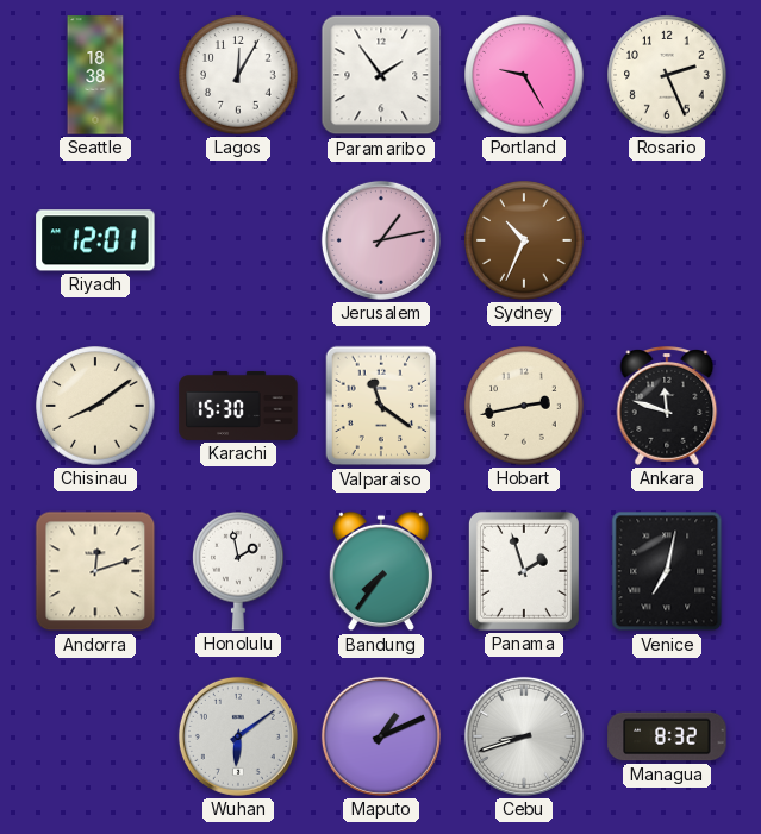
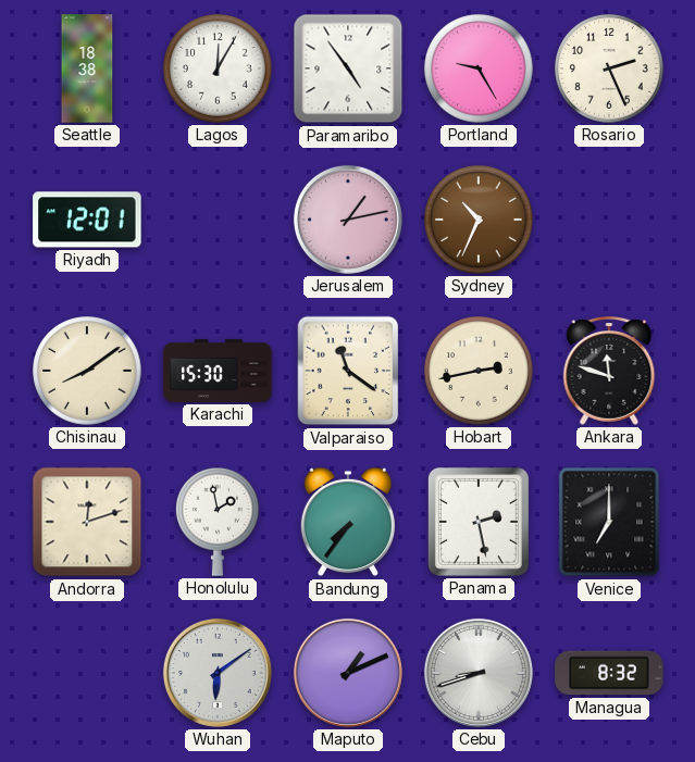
Paramaribo: 1:54 -> 4:54 (348, 68)
Panama: 1:57 -> 2:28 (479, 522)
Venice: 7:02 -> 7:00 (609, 522)
